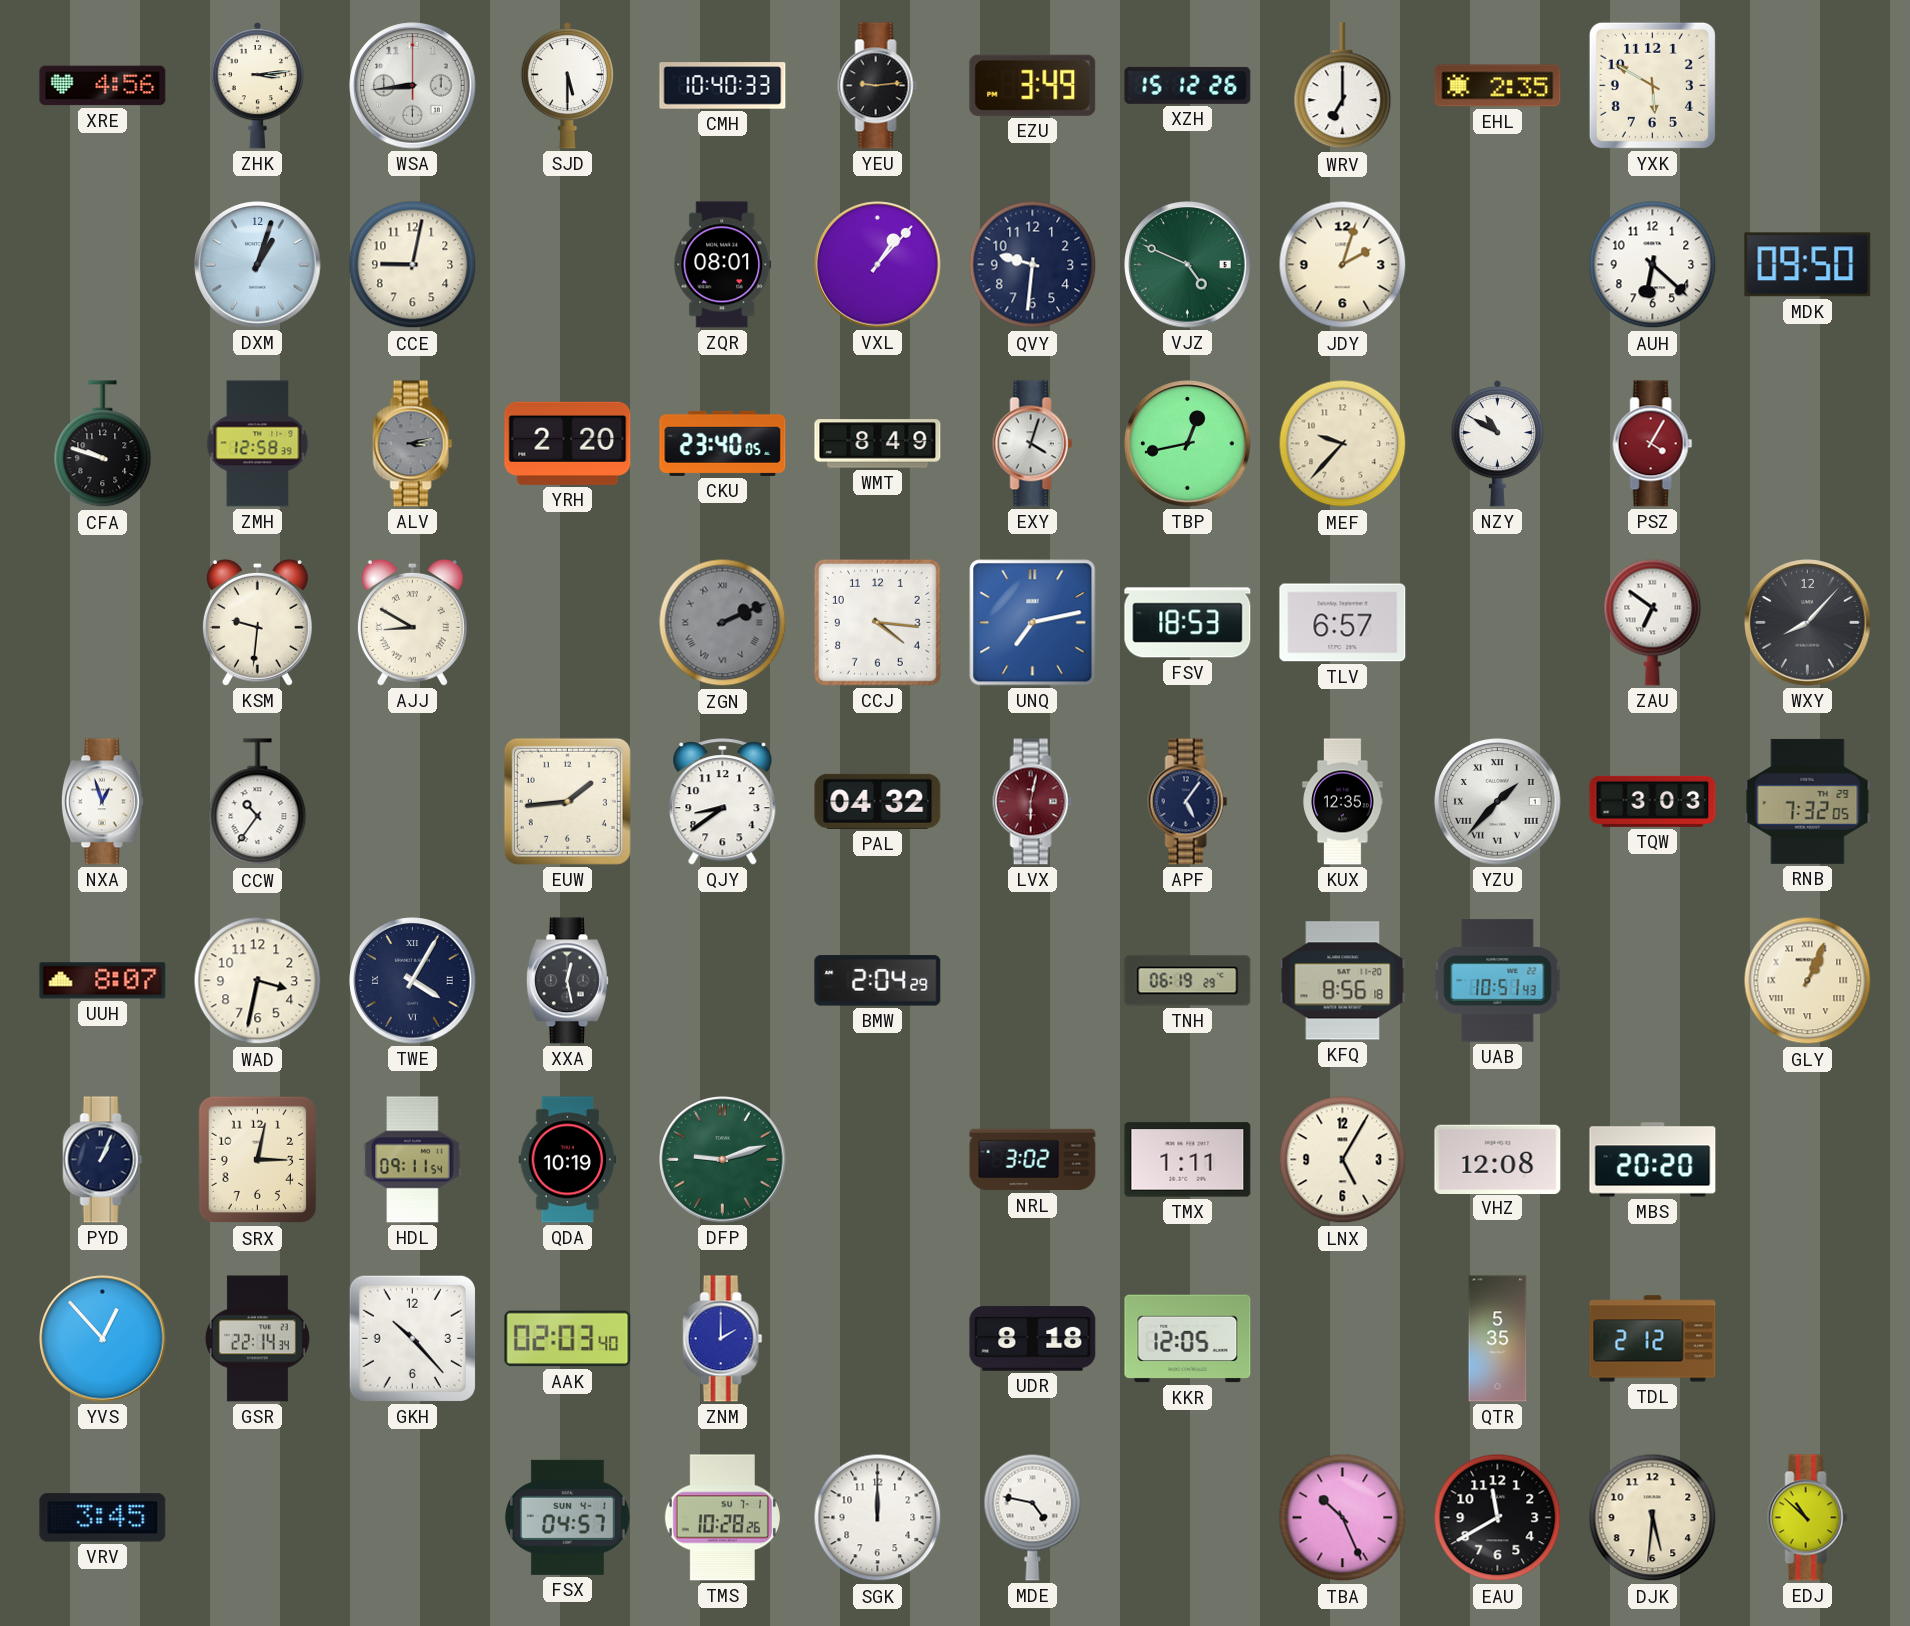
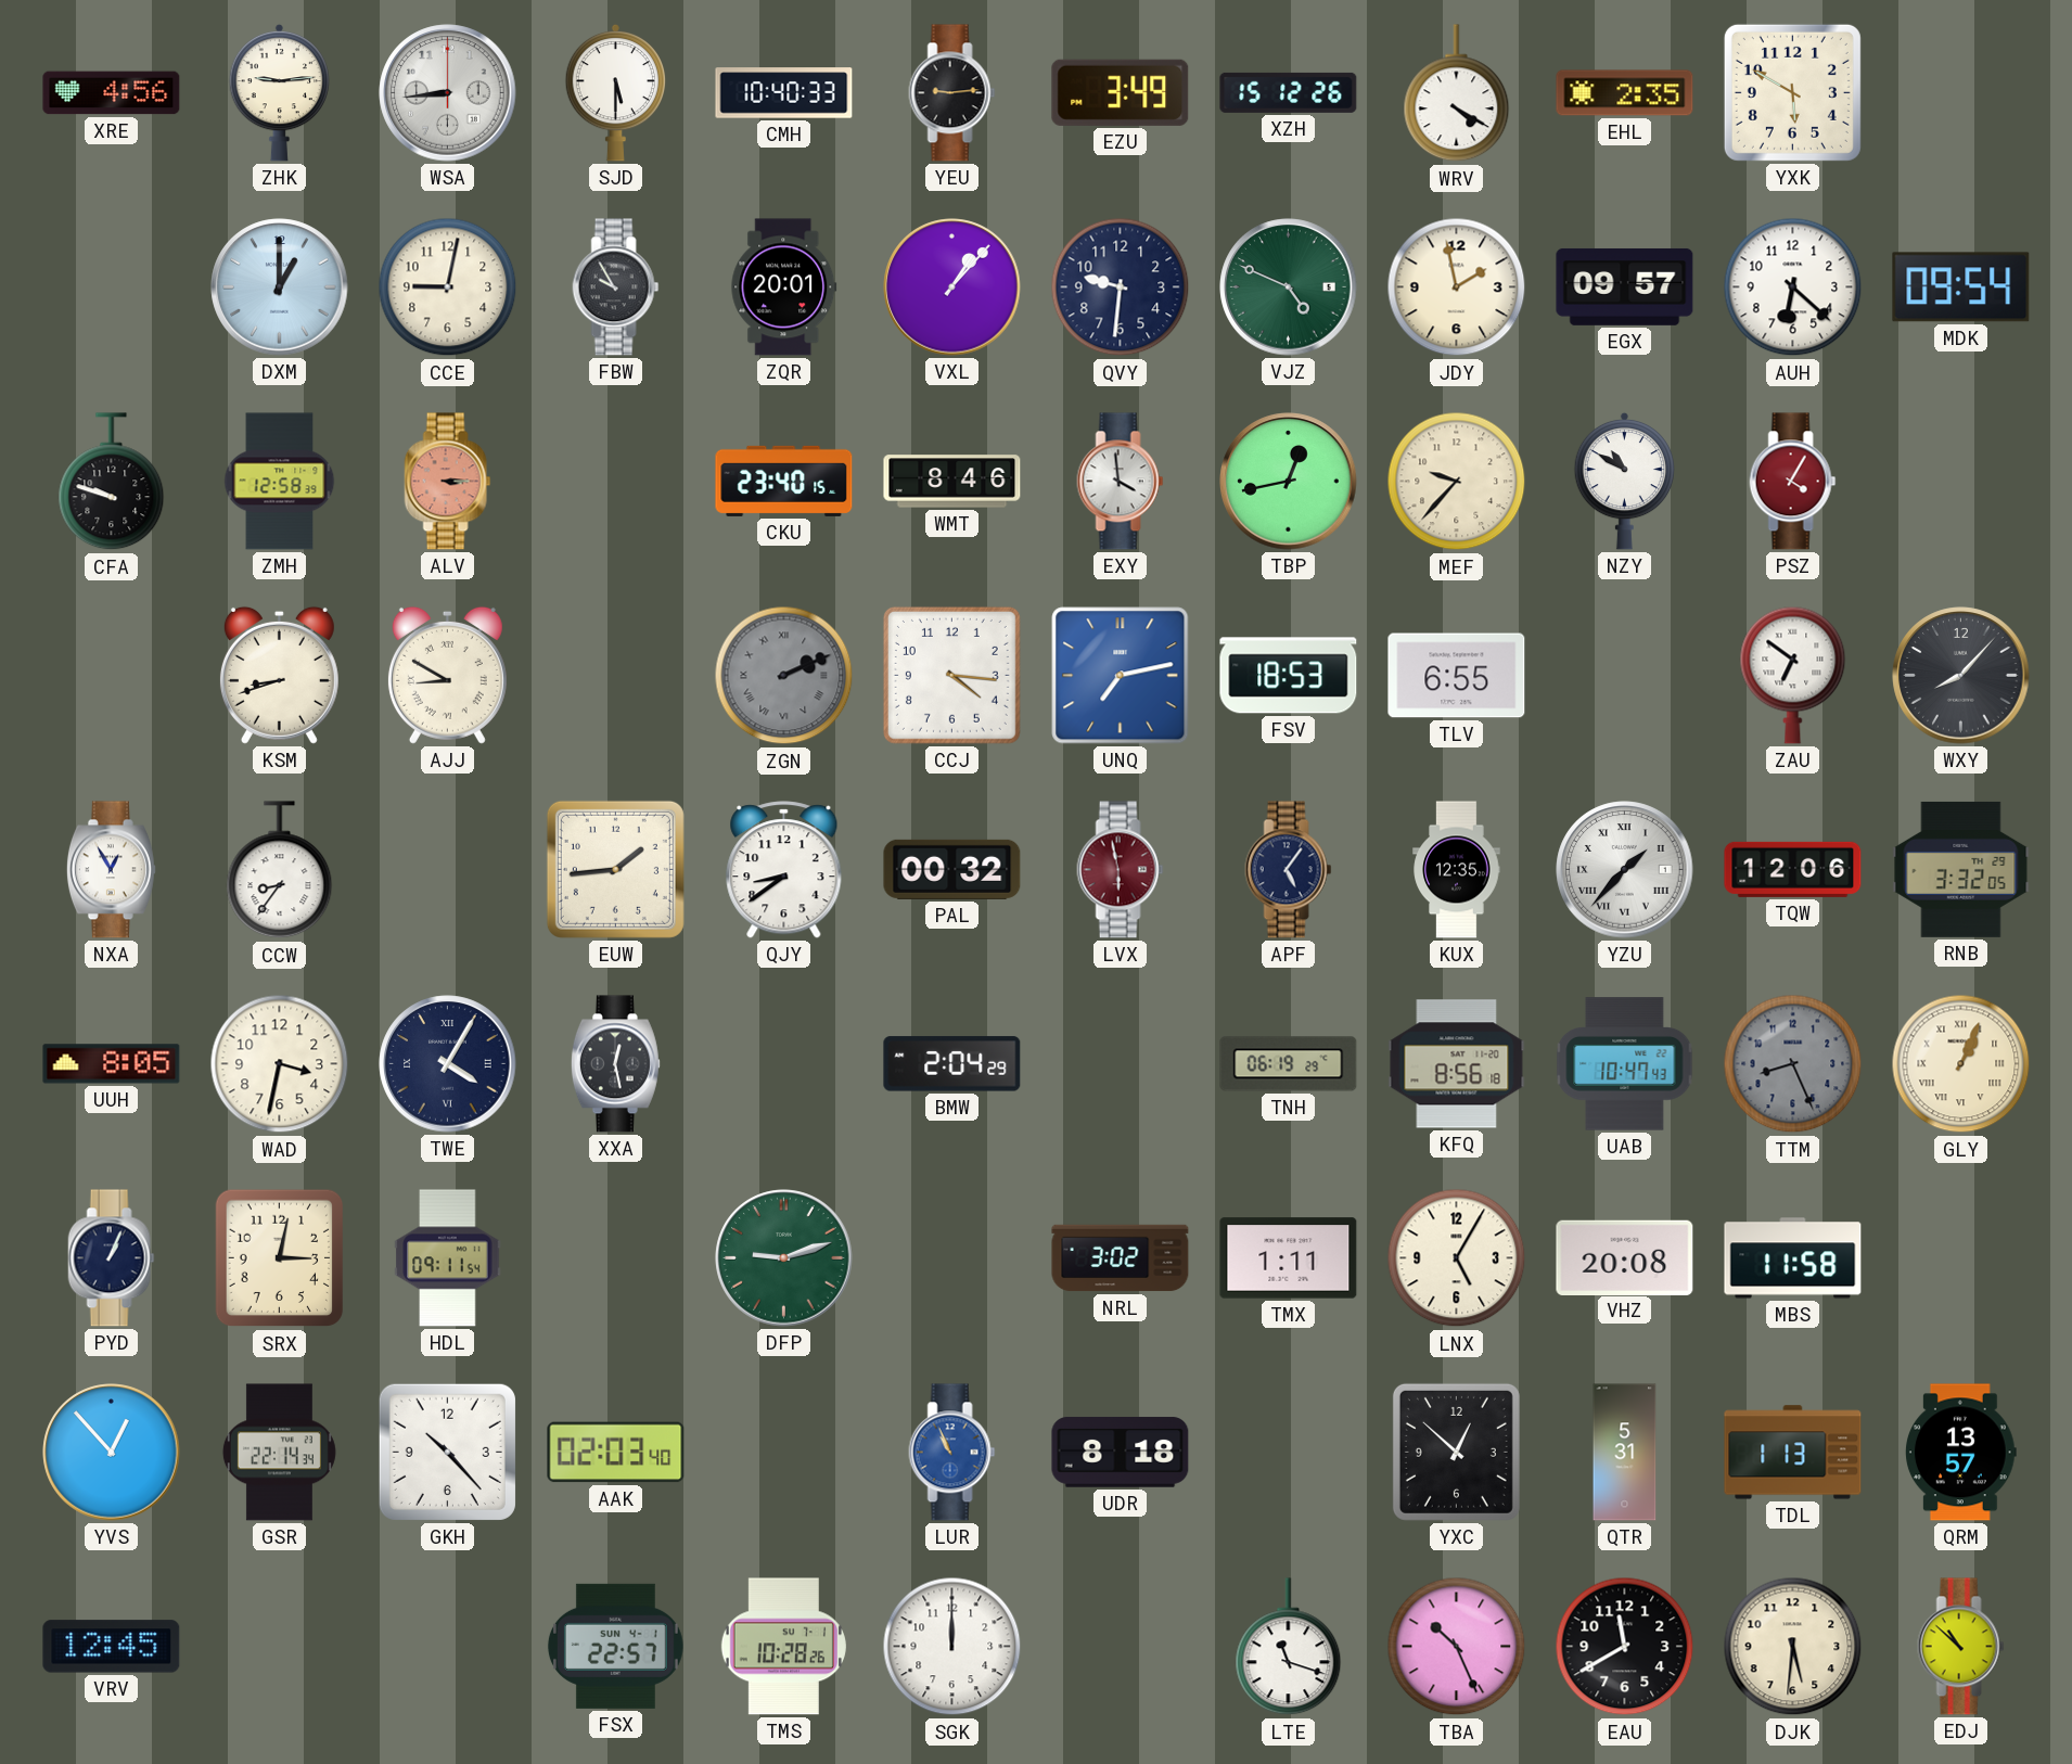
ZHK: 3:14 -> 9:14 (279, 92)
WRV: 7:00 -> 4:20 (1457, 93)
DXM: 1:03 -> 1:00 (280, 287)
FBW: none -> 9:55 (616, 287)
ZQR: 08:01 -> 20:01 (784, 287)
JDY: 2:03 -> 1:58 (1457, 287)
EGX: none -> 09:57 (1625, 287)
MDK: 09:50 -> 09:54 (1961, 287)
ALV: 3:13 -> 3:15 (448, 482)
ALV dial: grey -> salmon (448, 482)
YRH: 2:20 -> none (568, 443)
CKU: 23:40:05 -> 23:40:15 (784, 481)
WMT: 8:49 -> 8:46 (952, 482)
EXY: 4:03 -> 3:59 (1121, 482)
KSM: 9:31 -> 8:42 (279, 675)
TLV: 6:57 -> 6:55 (1457, 676)
NXA: 12:57 -> 12:55 (111, 870)
CCW: 10:36 -> 8:36 (280, 870)
PAL: 04:32 -> 00:32 (952, 869)
LVX: 6:02 -> 5:58 (1121, 870)
TQW: 3:03 -> 12:06 (1793, 869)
RNB: 7:32 -> 3:32 (1961, 869)
UUH: 8:07 -> 8:05 (112, 1064)
UAB: 10:51 -> 10:47 (1625, 1064)
TTM: none -> 8:26 (1793, 1064)
QDA: 10:19 -> none (568, 1160)
VHZ: 12:08 -> 20:08 (1625, 1257)
MBS: 20:20 -> 11:58 (1793, 1258)
ZNM: 2:00 -> none (723, 1339)
LUR: none -> 10:56 (952, 1453)
KKR: 12:05 -> none (1188, 1339)
YXC: none -> 12:52 (1456, 1452)
QTR: 5:35 -> 5:31 (1625, 1453)
TDL: 2:12 -> 1:13 (1793, 1453)
QRM: none -> 13:57 (1961, 1453)
VRV: 3:45 -> 12:45 (112, 1647)
FSX: 04:57 -> 22:57 (615, 1646)
MDE: 4:47 -> none (1033, 1517)
LTE: none -> 11:18 (1289, 1647)
